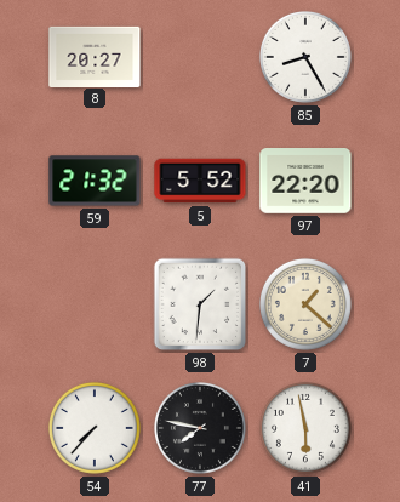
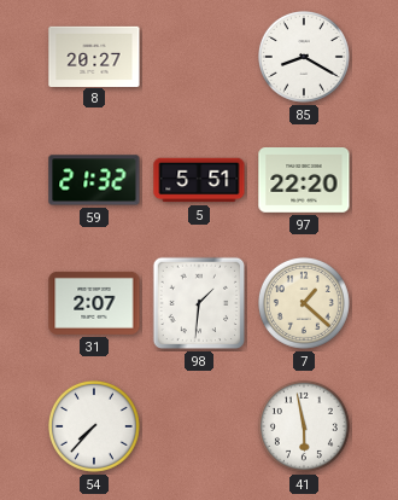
85: 8:25 -> 8:20 (304, 57)
5: 5:52 -> 5:51 (199, 180)
31: none -> 2:07 (94, 303)
77: 7:47 -> none (200, 428)
